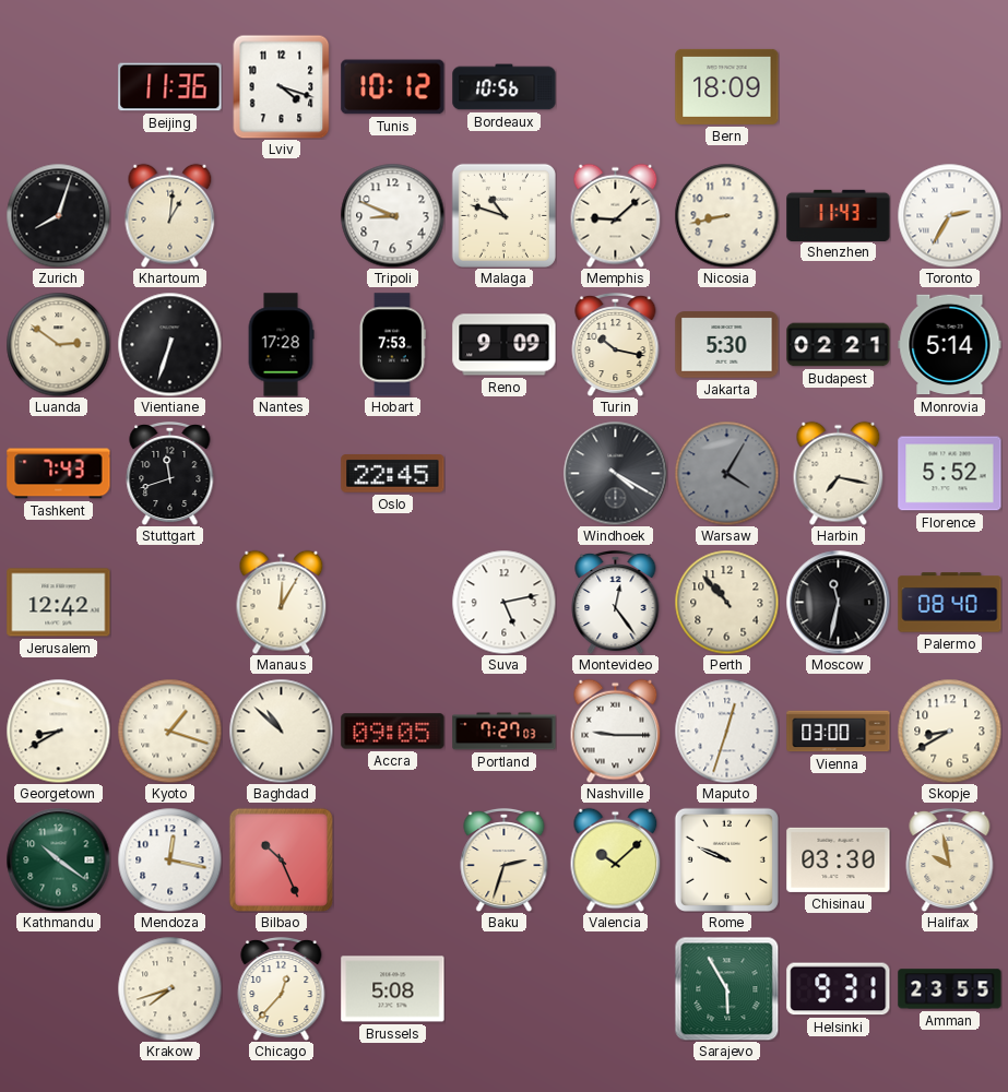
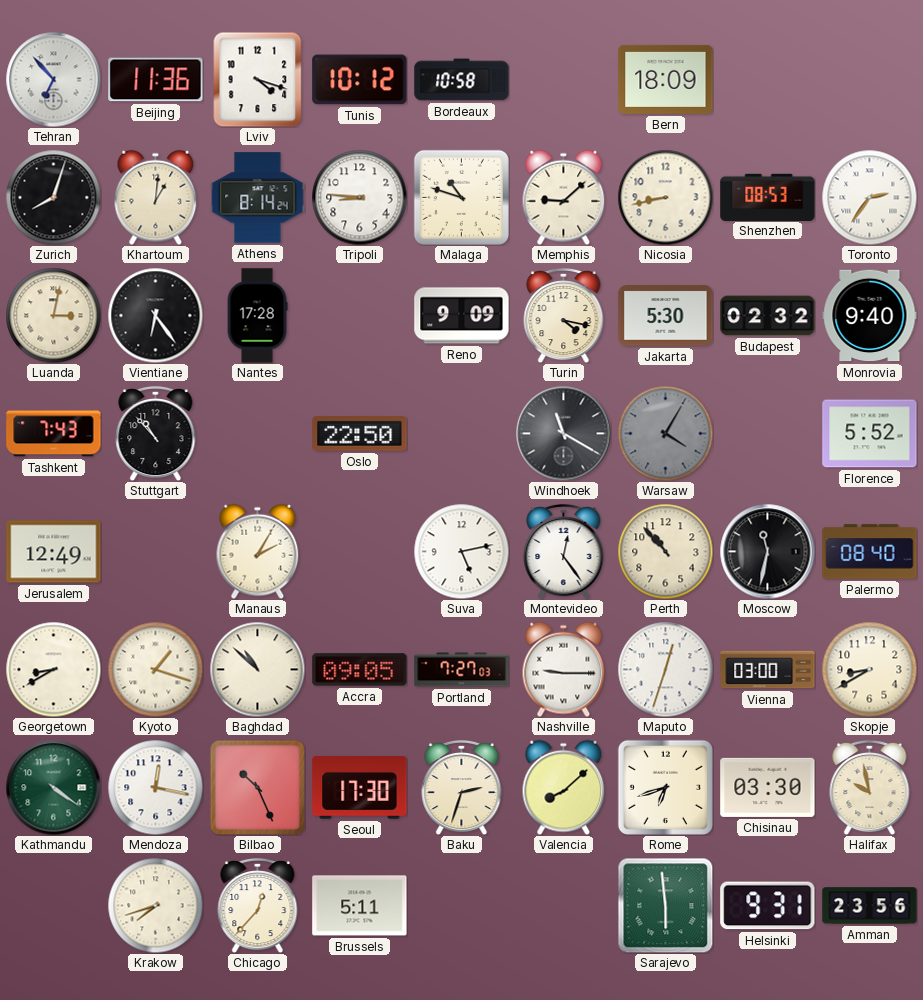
Tehran: none -> 6:53 (53, 79)
Bordeaux: 10:56 -> 10:58 (462, 80)
Athens: none -> 8:14 (258, 198)
Tripoli: 8:49 -> 8:46 (359, 197)
Shenzhen: 11:43 -> 08:53 (768, 197)
Toronto: 2:35 -> 2:36 (869, 197)
Luanda: 2:51 -> 3:02 (53, 315)
Vientiane: 6:33 -> 6:24 (155, 315)
Hobart: 7:53 -> none (392, 345)
Turin: 10:17 -> 4:17 (564, 315)
Budapest: 02:21 -> 02:32 (768, 316)
Monrovia: 5:14 -> 9:40 (870, 316)
Stuttgart: 11:42 -> 10:53 (156, 433)
Oslo: 22:45 -> 22:50 (360, 434)
Windhoek: 4:20 -> 11:20 (563, 433)
Harbin: 7:17 -> none (839, 473)
Jerusalem: 12:42 -> 12:49 (54, 552)
Manaus: 12:05 -> 2:05 (258, 551)
Kathmandu: 10:21 -> 4:21 (53, 787)
Seoul: none -> 17:30 (360, 788)
Valencia: 10:08 -> 8:08 (564, 787)
Rome: 9:49 -> 6:42 (665, 787)
Brussels: 5:08 -> 5:11 (360, 906)
Sarajevo: 5:55 -> 5:59 (665, 905)
Amman: 23:55 -> 23:56 (870, 906)
